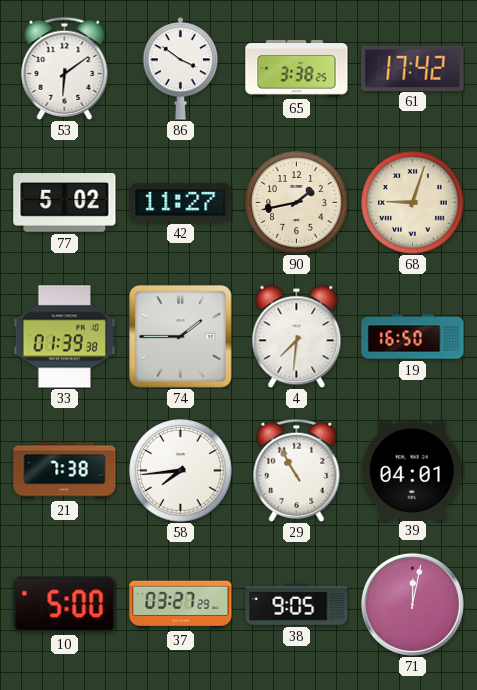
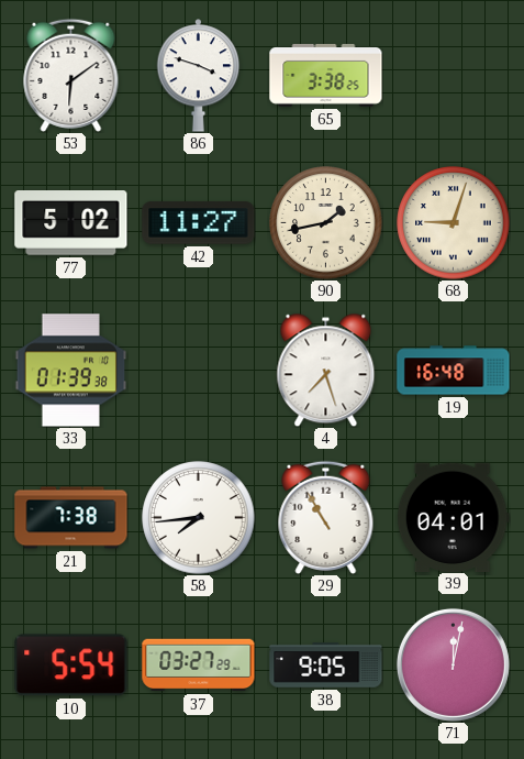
86: 3:51 -> 3:48 (199, 76)
61: 17:42 -> none (413, 68)
74: 1:45 -> none (181, 337)
4: 7:31 -> 7:27 (326, 370)
19: 16:50 -> 16:48 (454, 371)
10: 5:00 -> 5:54 (71, 665)
